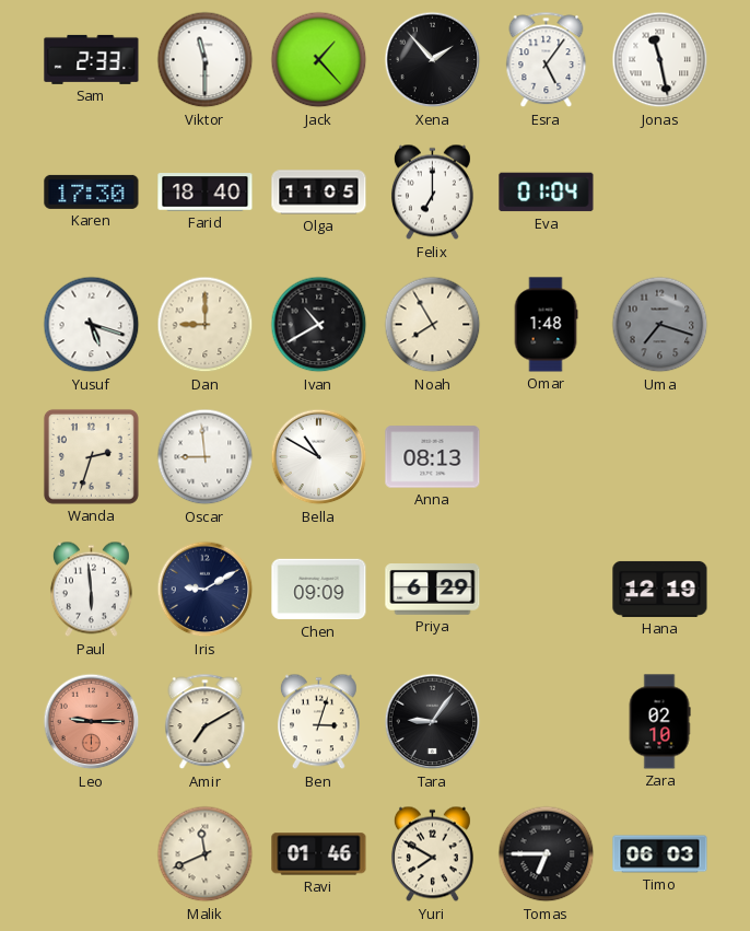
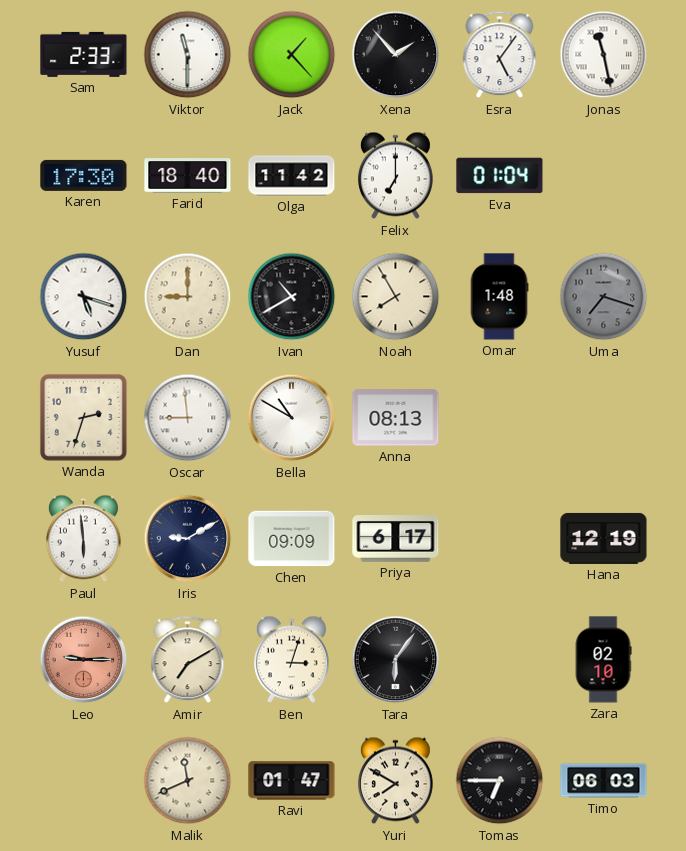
Olga: 11:05 -> 11:42 (292, 176)
Priya: 6:29 -> 6:17 (396, 539)
Tara: 9:06 -> 6:06 (396, 660)
Ravi: 01:46 -> 01:47 (292, 781)
